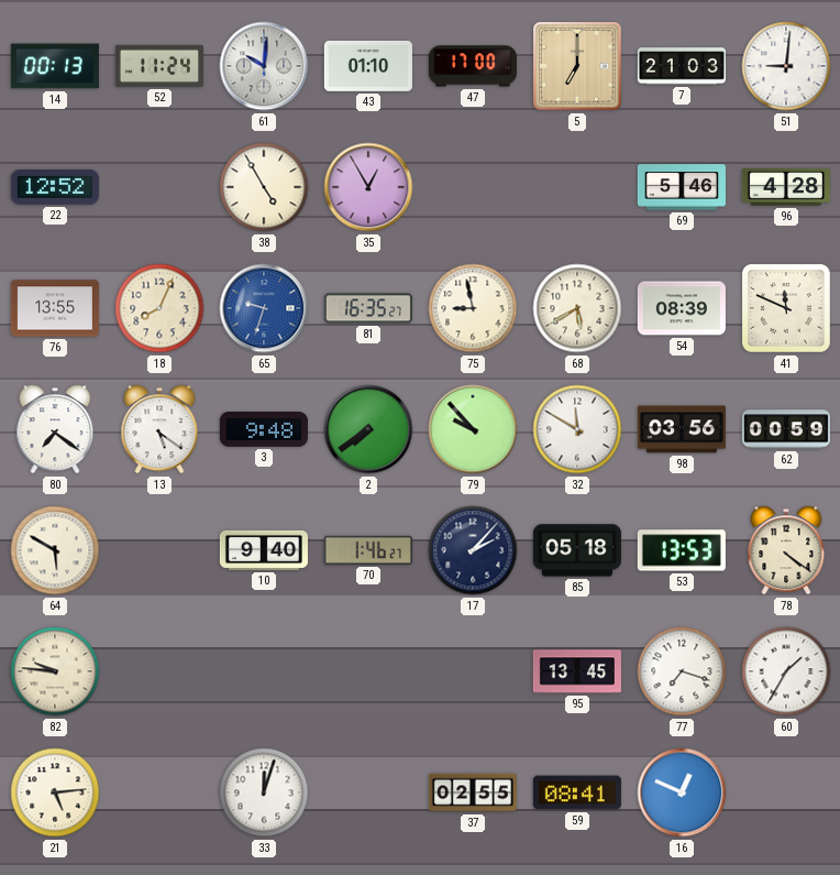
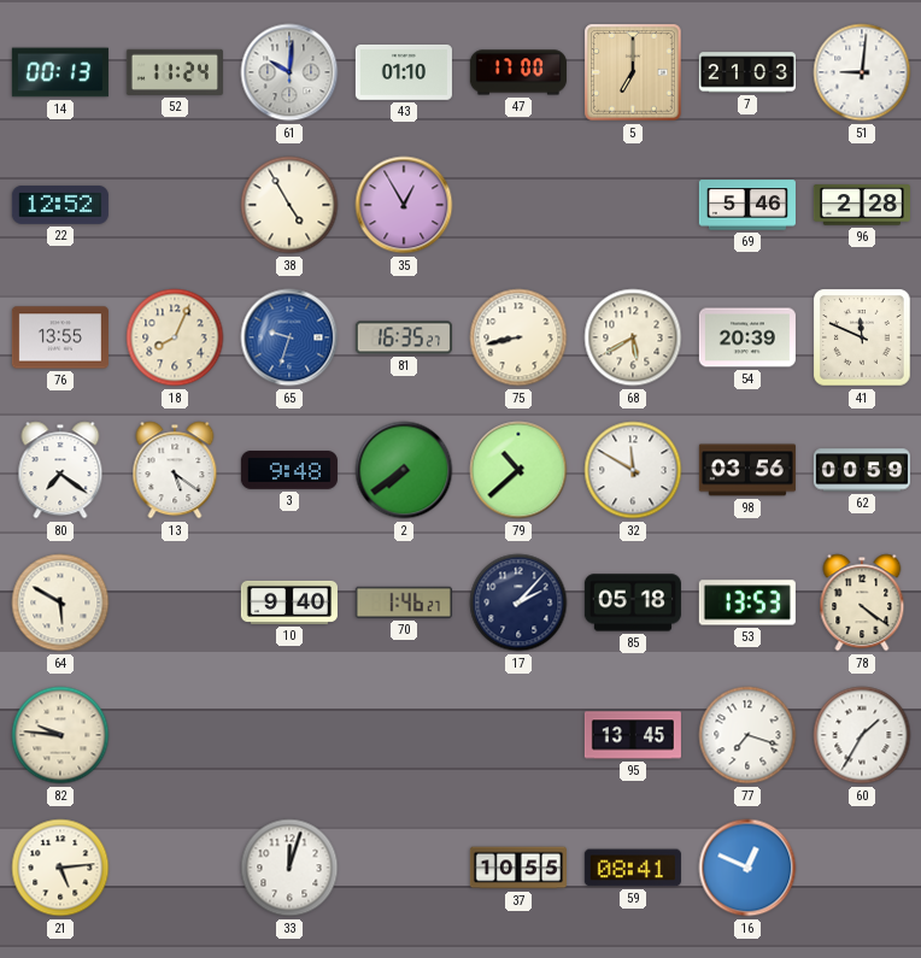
96: 4:28 -> 2:28 (862, 205)
75: 8:58 -> 8:43 (518, 337)
54: 08:39 -> 20:39 (747, 337)
79: 9:53 -> 10:38 (518, 470)
37: 02:55 -> 10:55 (518, 868)
